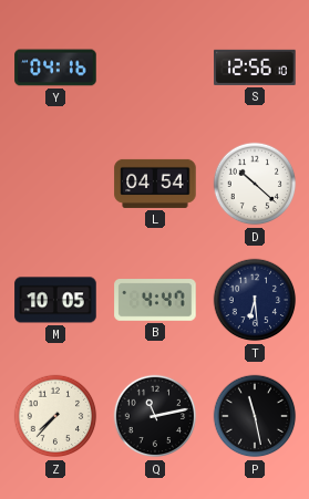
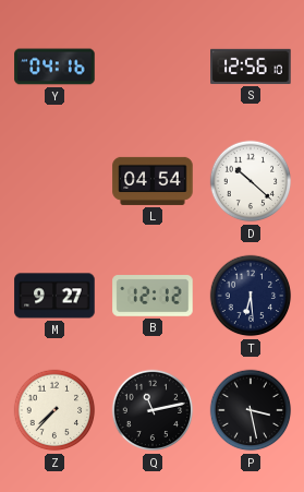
M: 10:05 -> 9:27 (54, 296)
B: 4:47 -> 12:12 (153, 296)
P: 11:28 -> 3:28 (251, 410)
